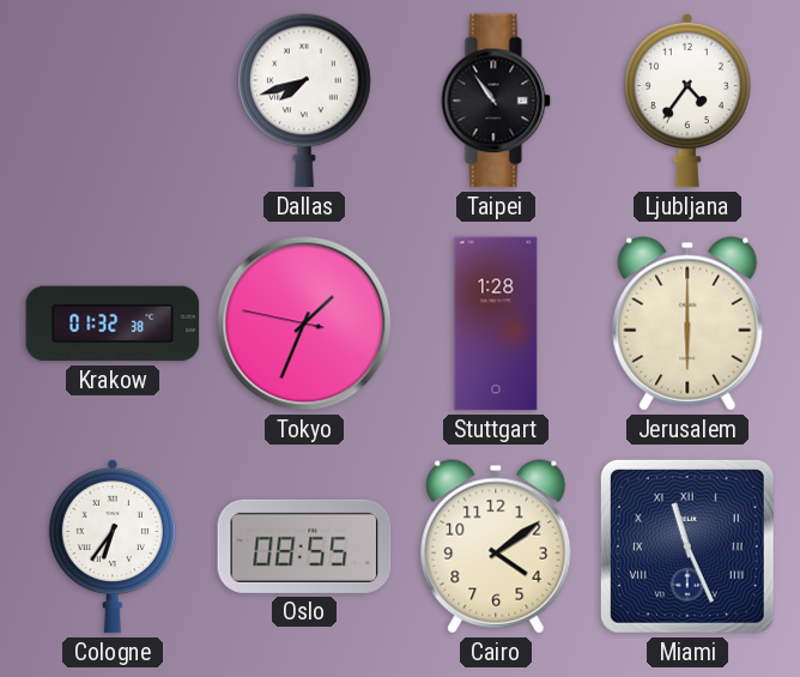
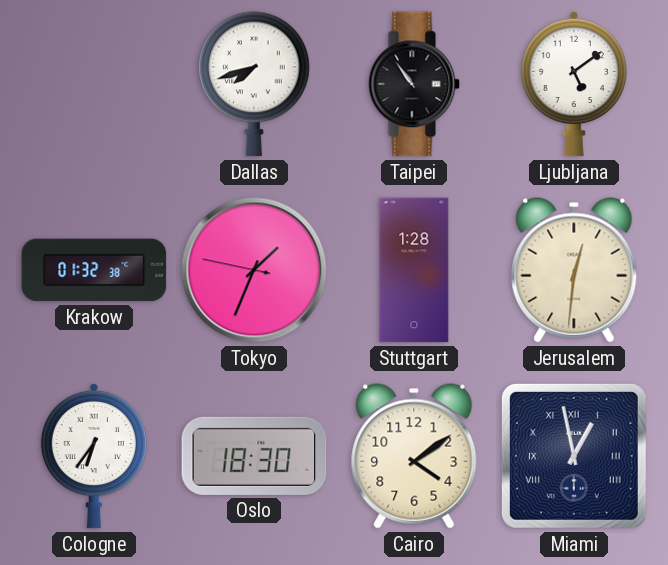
Ljubljana: 4:36 -> 5:09 (574, 84)
Jerusalem: 6:00 -> 12:31 (574, 270)
Oslo: 08:55 -> 18:30 (254, 456)
Miami: 11:26 -> 12:58 (574, 456)
